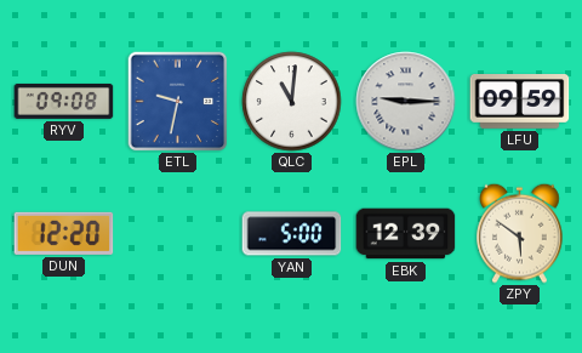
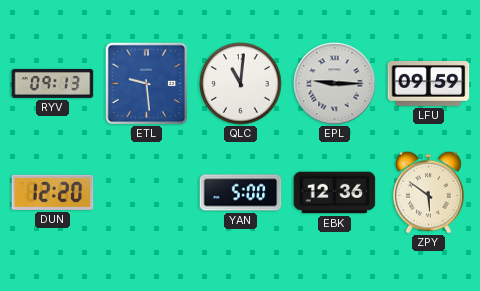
RYV: 09:08 -> 09:13 (53, 83)
ETL: 9:32 -> 9:29 (146, 83)
EBK: 12:39 -> 12:36 (335, 193)
